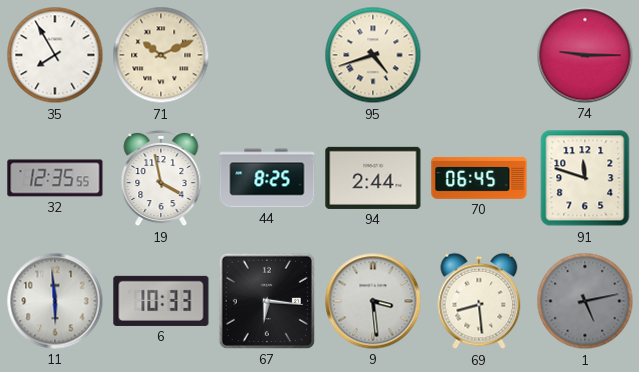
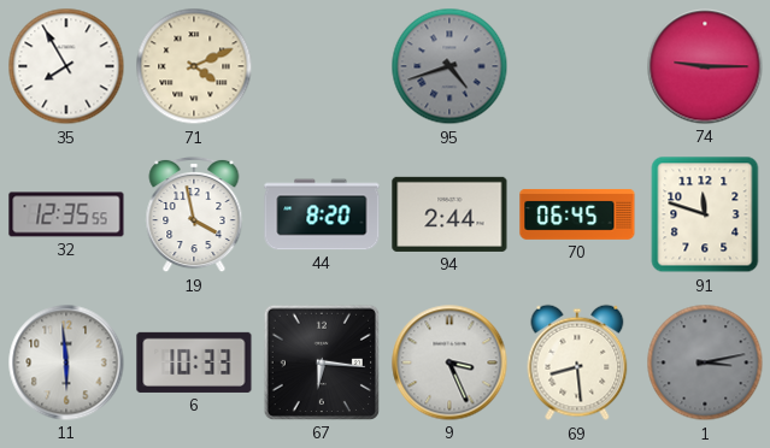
71: 10:11 -> 4:11 (194, 66)
95 dial: cream -> grey (449, 66)
44: 8:25 -> 8:20 (322, 214)
9: 3:29 -> 3:26 (449, 362)
1: 5:13 -> 3:13 (705, 362)
